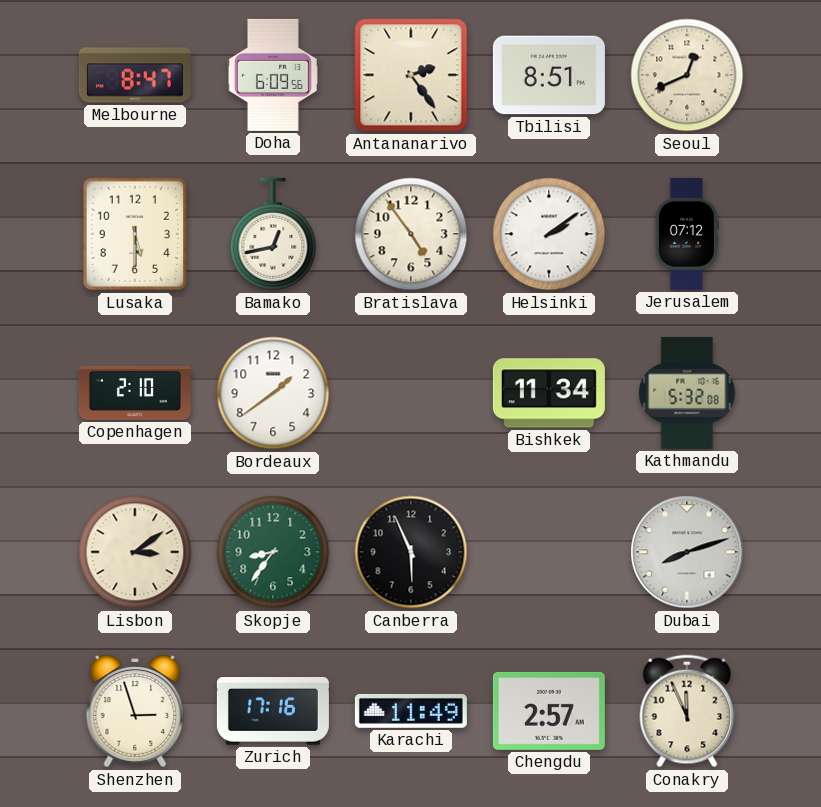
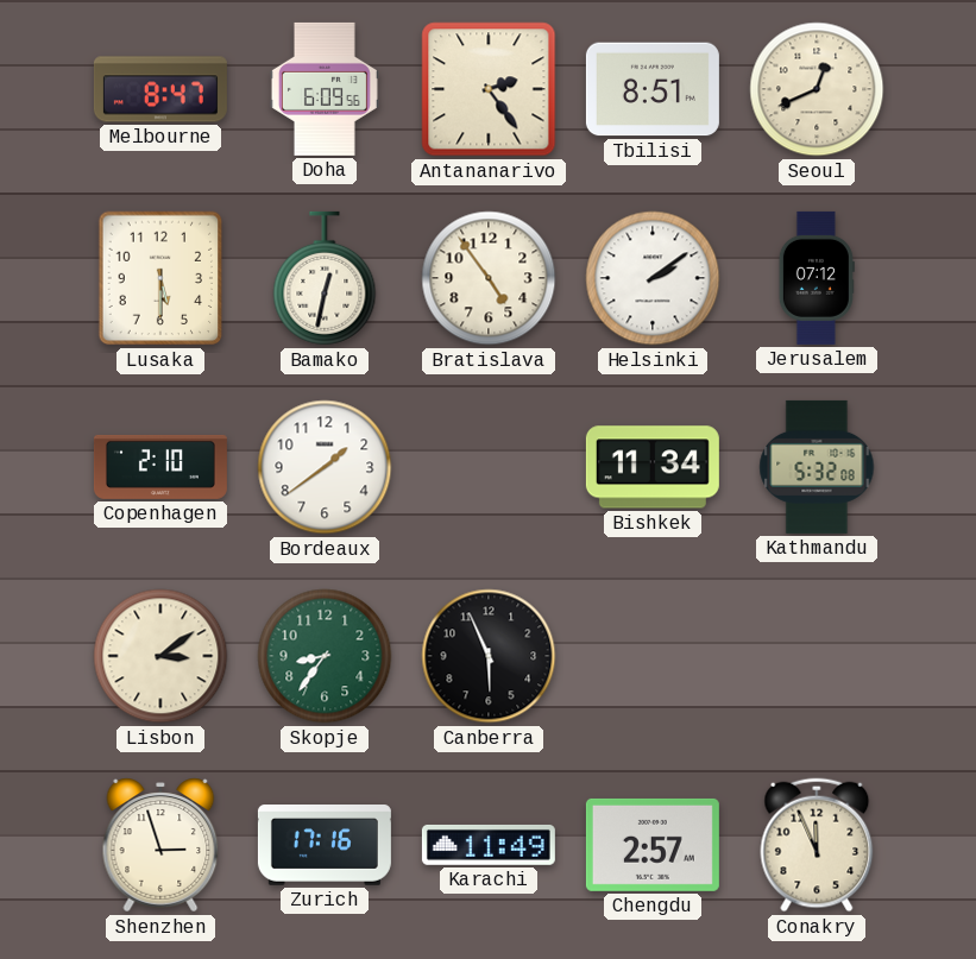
Bamako: 12:43 -> 12:32 (325, 278)
Dubai: 8:12 -> none (687, 552)
